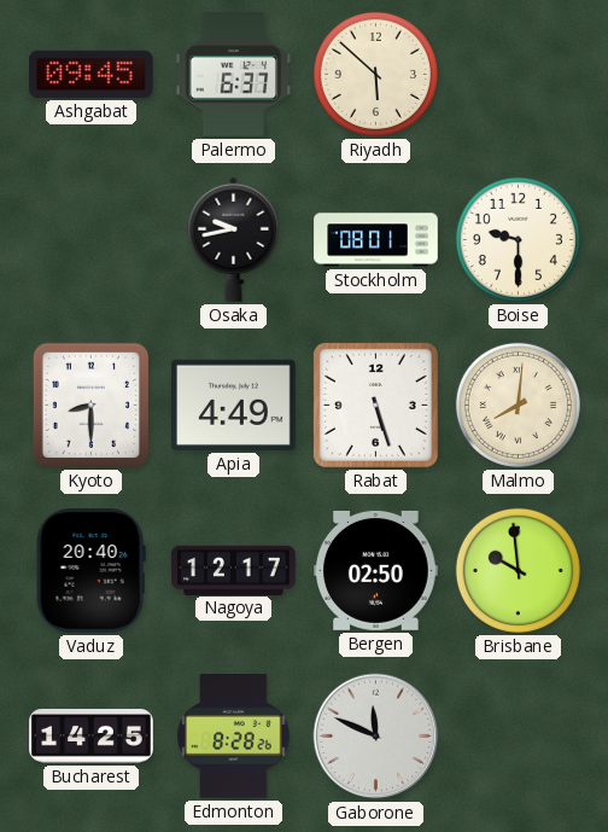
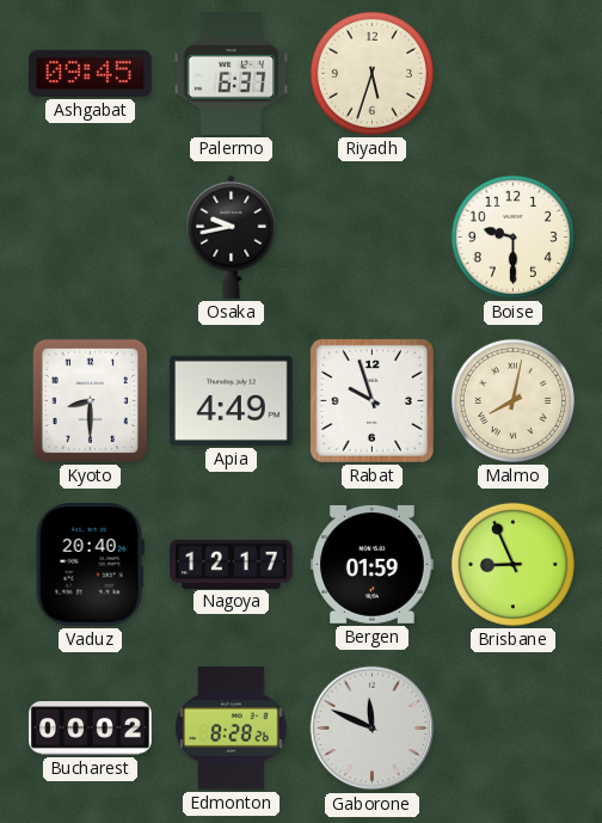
Riyadh: 5:52 -> 5:33 (371, 73)
Stockholm: 08:01 -> none (376, 240)
Rabat: 5:27 -> 9:57 (371, 400)
Malmo: 8:01 -> 8:02 (512, 400)
Bergen: 02:50 -> 01:59 (373, 564)
Brisbane: 9:59 -> 8:56 (512, 564)
Bucharest: 14:25 -> 00:02 (91, 729)
